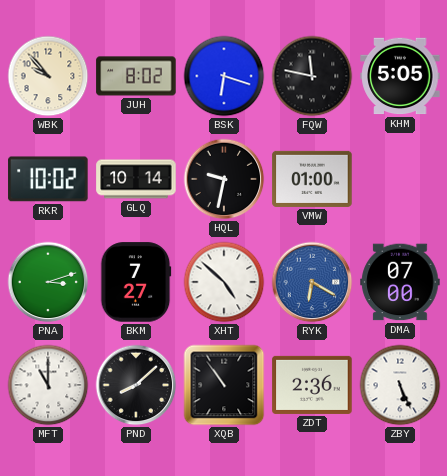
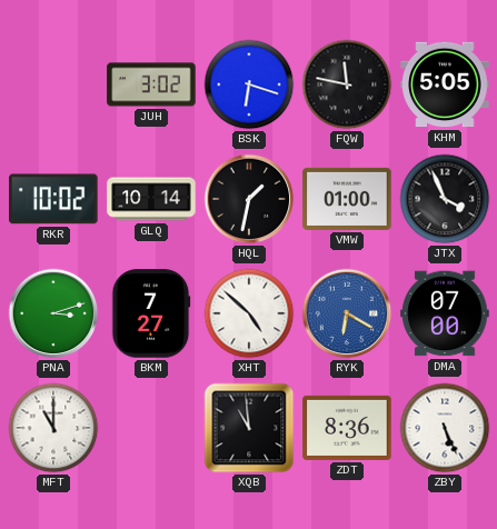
WBK: 9:53 -> none (48, 76)
JUH: 8:02 -> 3:02 (151, 84)
HQL: 9:32 -> 1:32 (249, 199)
JTX: none -> 3:56 (445, 199)
PND: 8:08 -> none (136, 385)
XQB: 10:54 -> 10:59 (249, 428)
ZDT: 2:36 -> 8:36 (347, 428)
